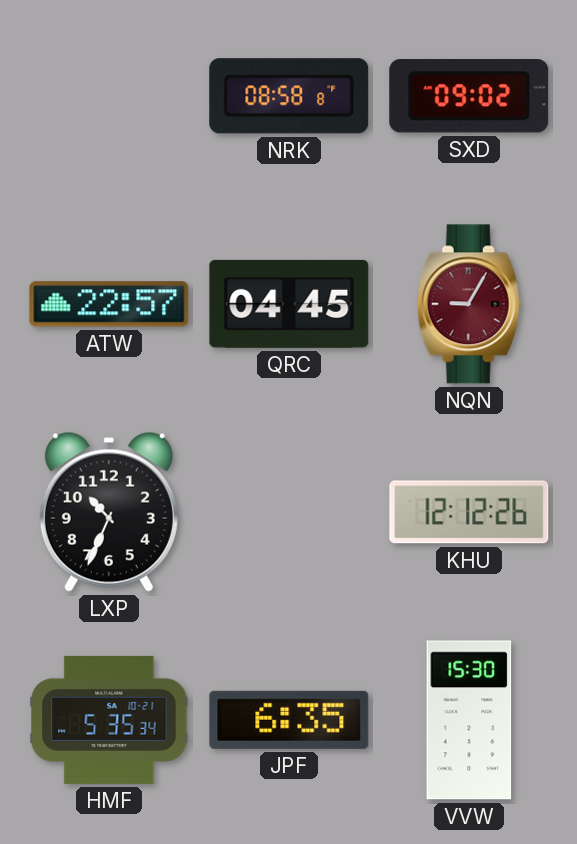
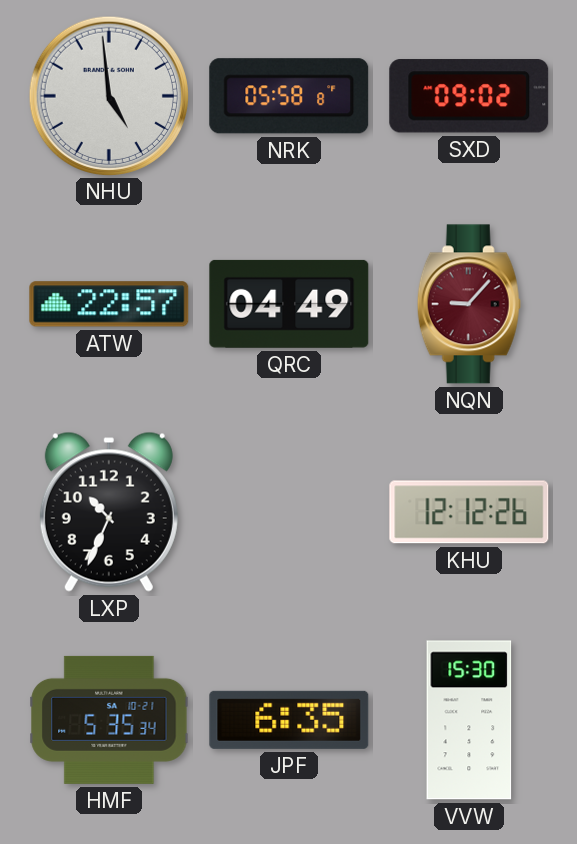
NHU: none -> 4:59 (108, 95)
NRK: 08:58 -> 05:58 (289, 96)
QRC: 04:45 -> 04:49 (289, 304)
NQN: 9:05 -> 9:07 (469, 304)
